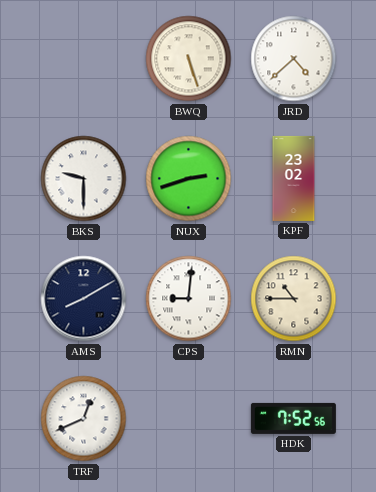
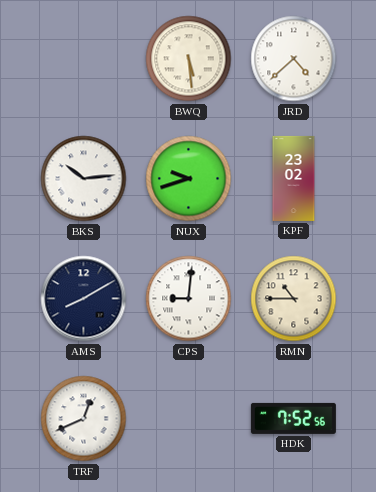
BWQ: 5:27 -> 5:29 (189, 59)
BKS: 9:30 -> 10:14 (84, 179)
NUX: 2:42 -> 9:42 (189, 179)
